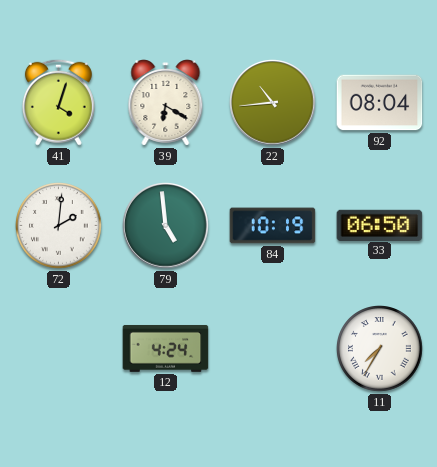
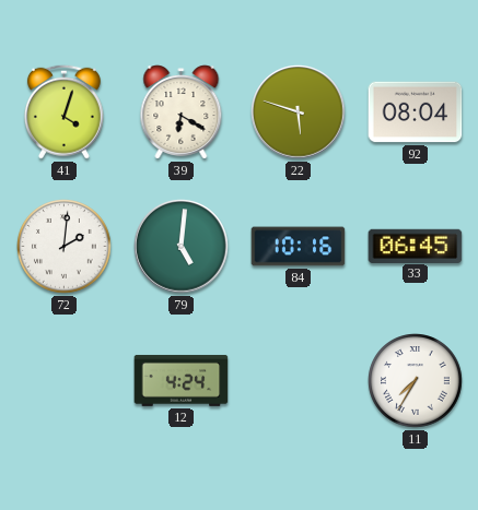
22: 10:44 -> 5:48 (299, 112)
79: 4:59 -> 5:01 (182, 247)
84: 10:19 -> 10:16 (299, 247)
33: 06:50 -> 06:45 (416, 246)
